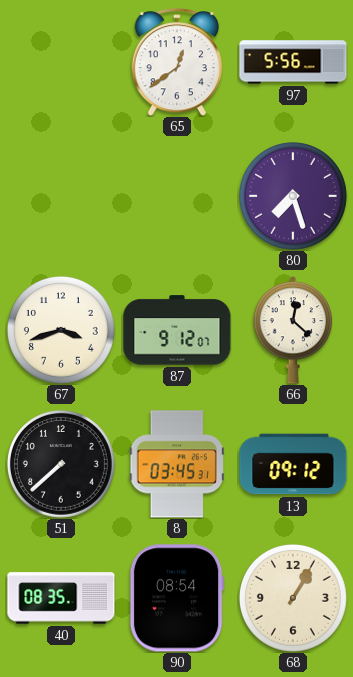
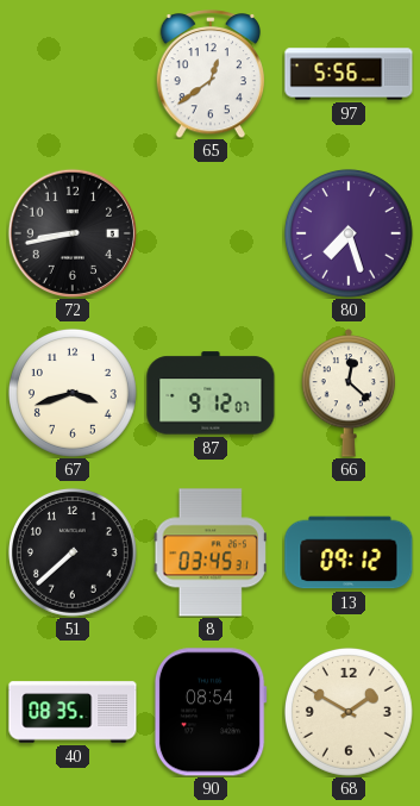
72: none -> 8:43 (71, 232)
68: 1:05 -> 1:50 (349, 712)
